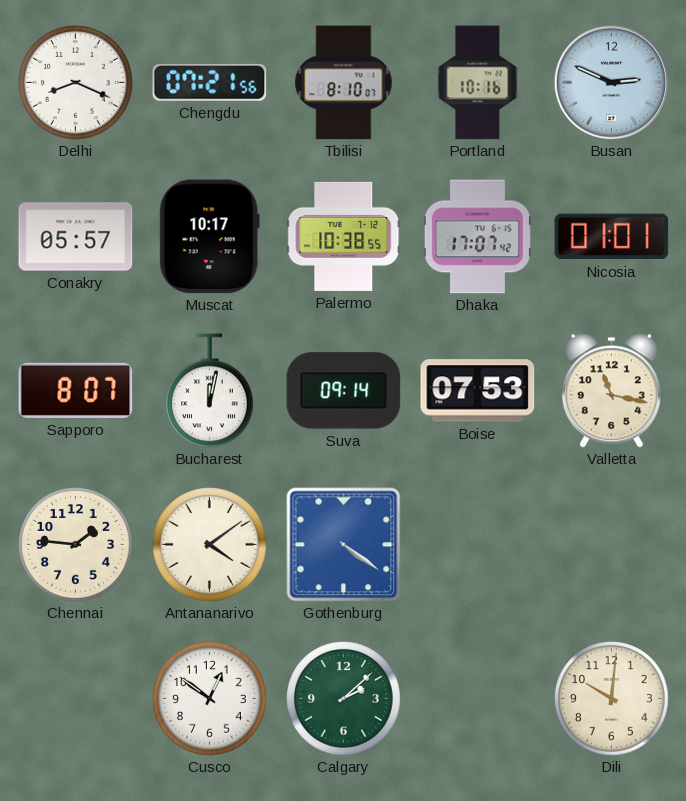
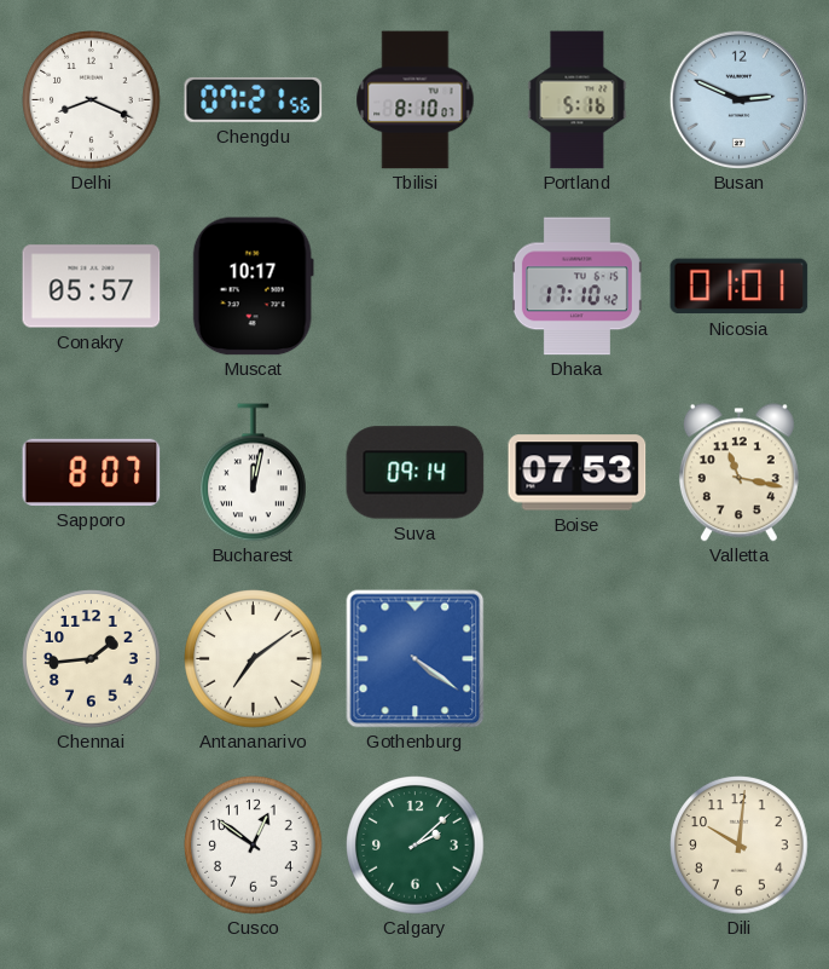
Portland: 10:16 -> 5:16 (578, 100)
Palermo: 10:38 -> none (344, 236)
Dhaka: 17:07 -> 17:10 (576, 287)
Chennai: 1:46 -> 1:44 (92, 659)
Antananarivo: 4:09 -> 7:09 (254, 659)
